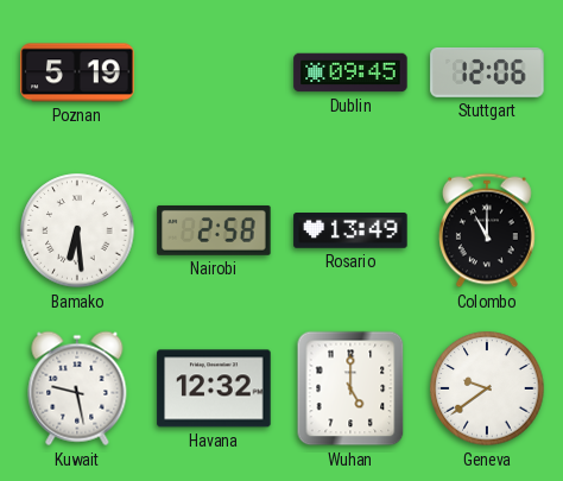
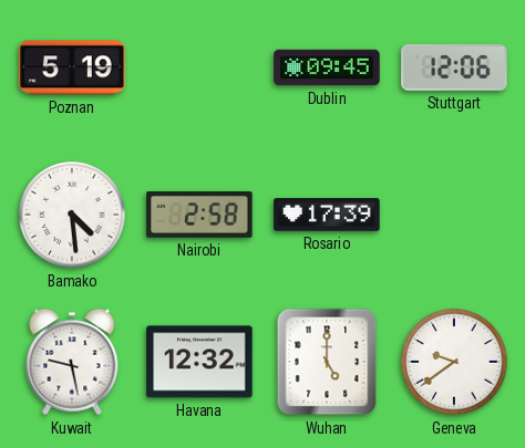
Bamako: 6:29 -> 4:29 (72, 215)
Rosario: 13:49 -> 17:39 (327, 216)
Colombo: 11:00 -> none (487, 230)
